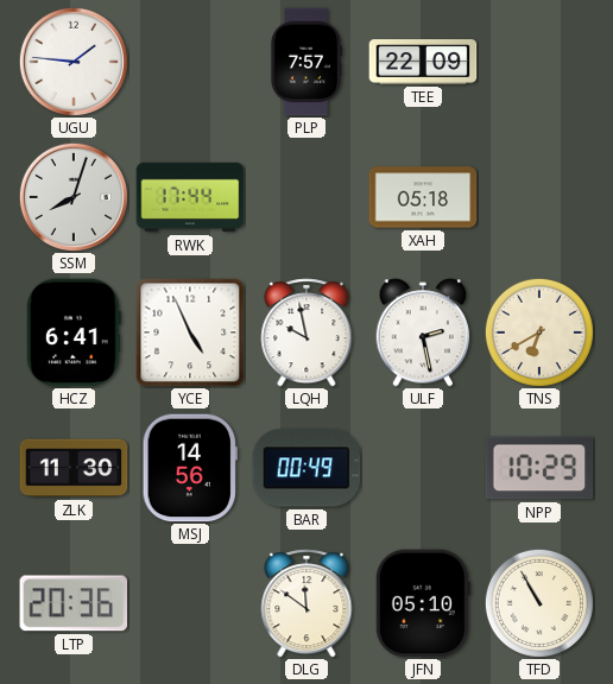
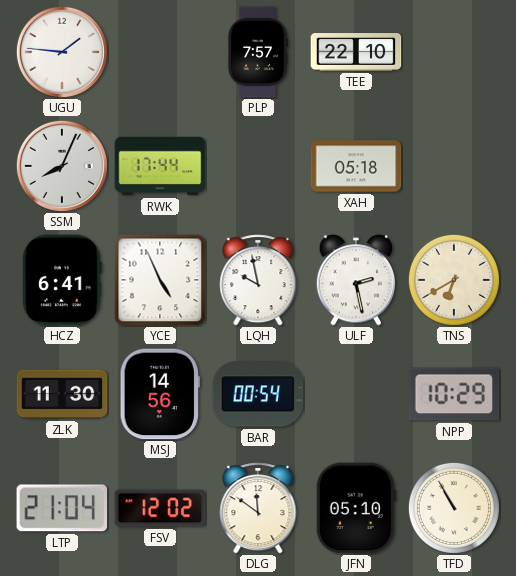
TEE: 22:09 -> 22:10 (356, 53)
SSM: 8:03 -> 8:04 (62, 166)
BAR: 00:49 -> 00:54 (258, 394)
LTP: 20:36 -> 21:04 (62, 508)
FSV: none -> 12:02 (160, 508)
